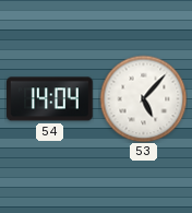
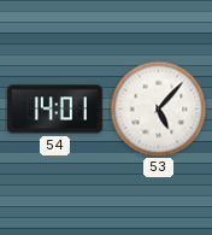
54: 14:04 -> 14:01 (55, 110)
